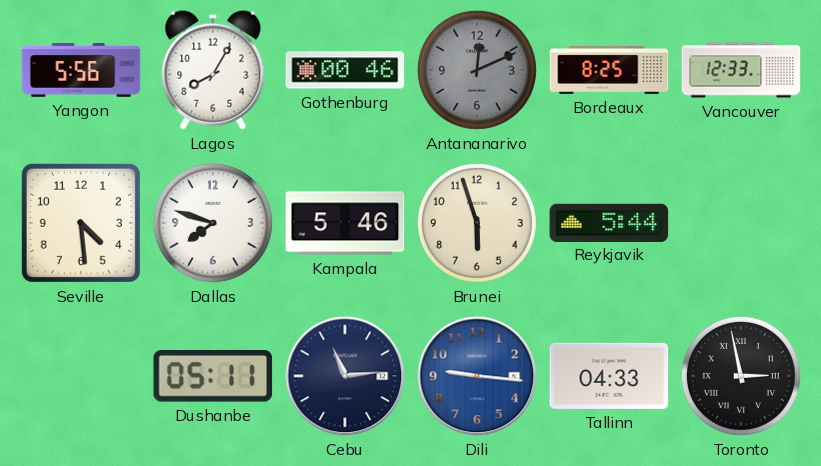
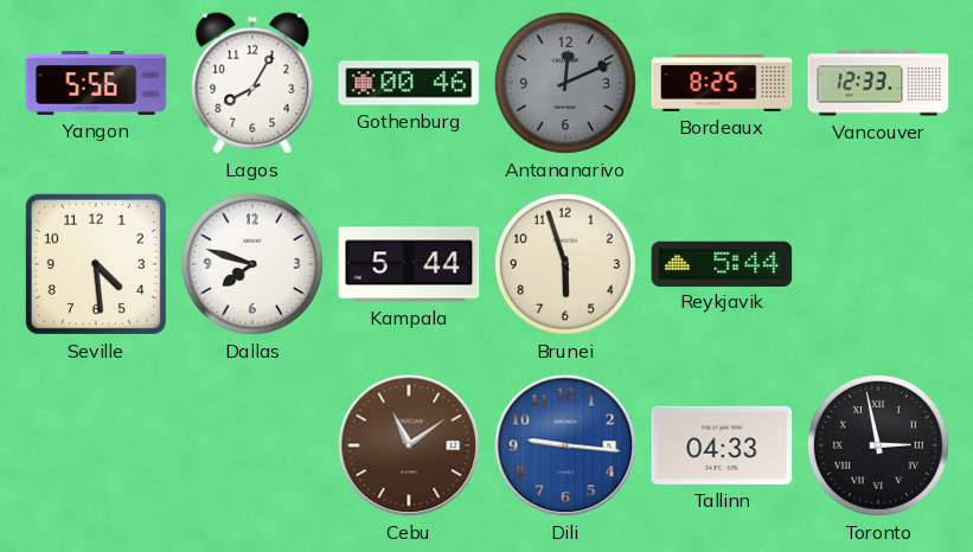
Kampala: 5:46 -> 5:44 (409, 264)
Dushanbe: 05:11 -> none (213, 377)
Cebu: 11:14 -> 11:09 (409, 445)
Cebu dial: navy -> brown (409, 445)
